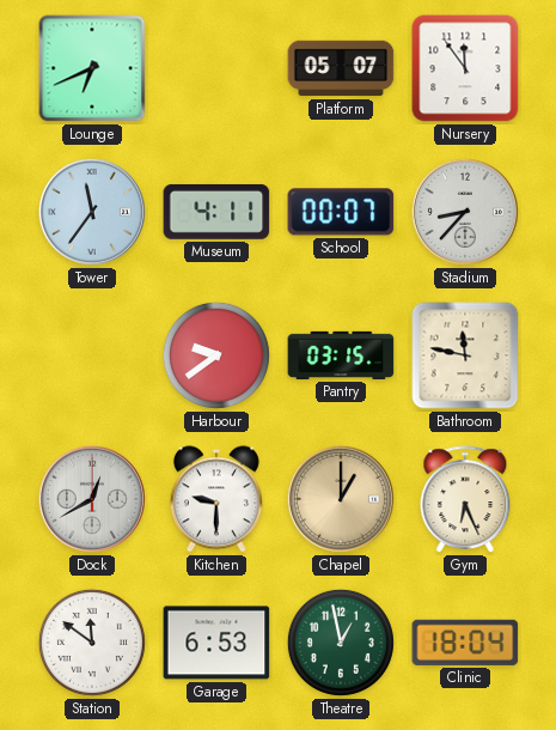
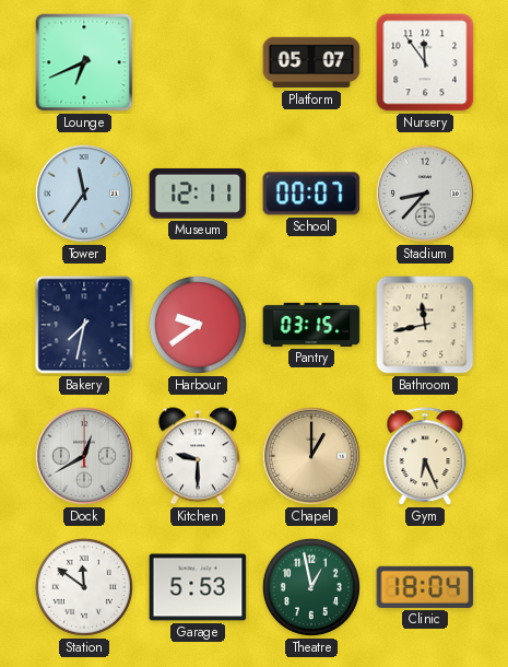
Museum: 4:11 -> 12:11 (198, 194)
Bakery: none -> 7:32 (84, 325)
Bathroom: 11:47 -> 11:43 (425, 325)
Garage: 6:53 -> 5:53 (198, 587)
